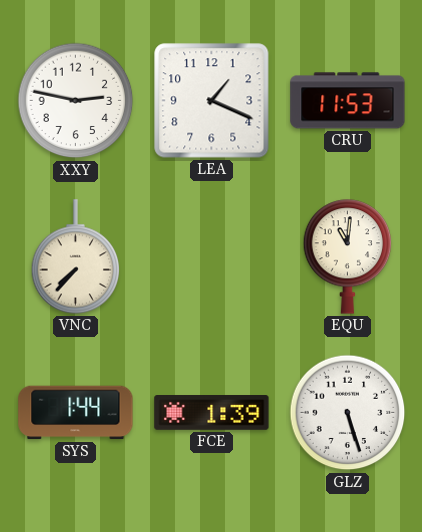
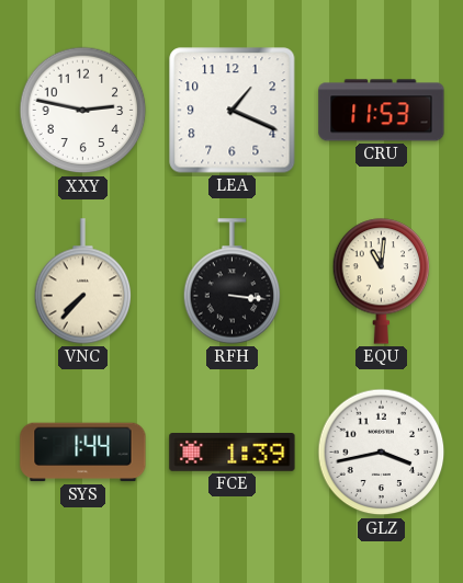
RFH: none -> 3:16 (233, 282)
GLZ: 5:27 -> 3:43 (382, 453)
